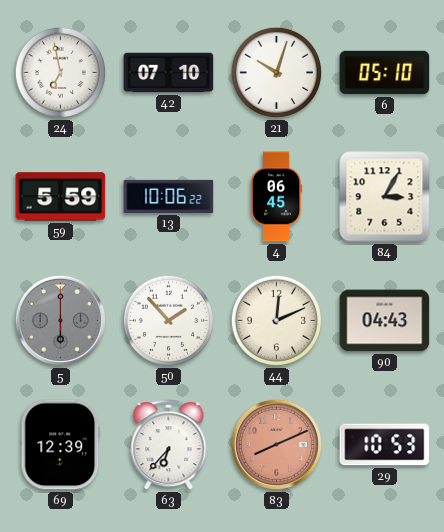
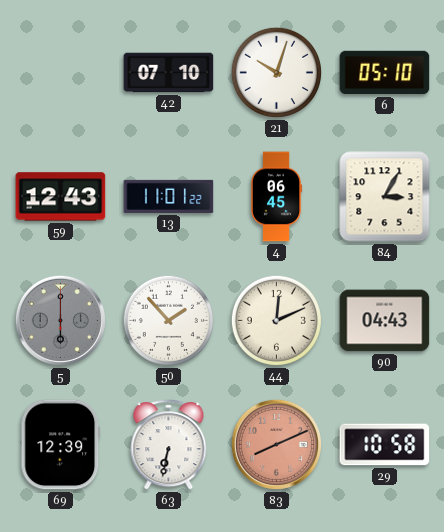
24: 6:58 -> none (60, 72)
59: 5:59 -> 12:43 (61, 197)
13: 10:06 -> 11:01 (169, 196)
63: 6:37 -> 6:32 (169, 445)
29: 10:53 -> 10:58 (385, 445)
